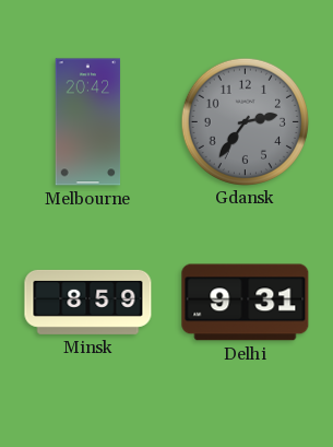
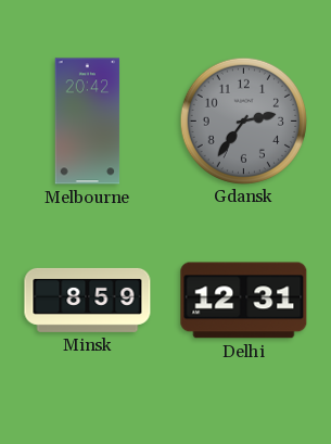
Delhi: 9:31 -> 12:31 (244, 301)
